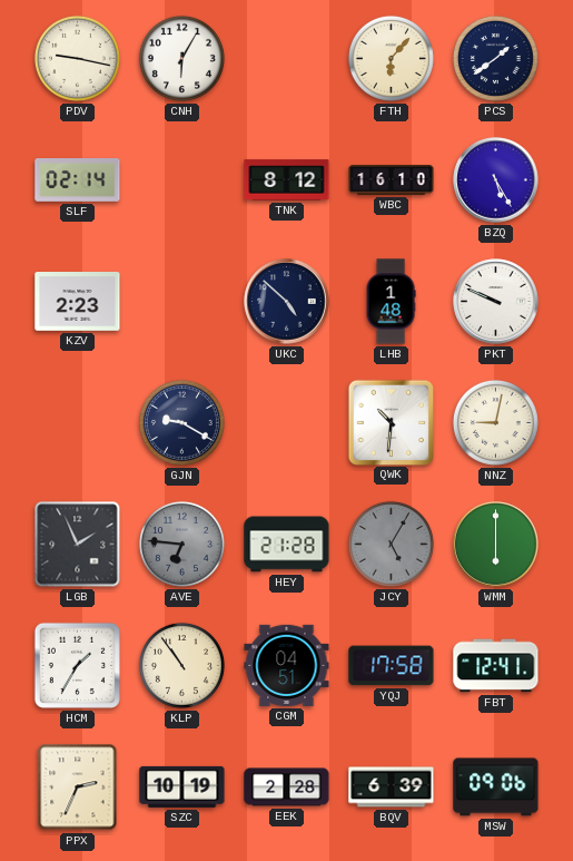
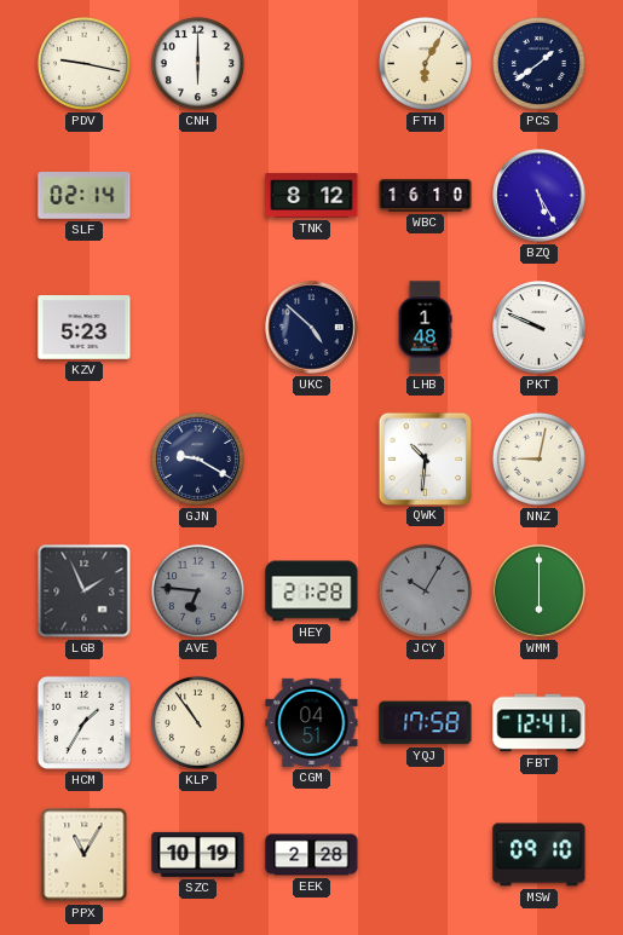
CNH: 6:05 -> 6:00 (197, 63)
FTH: 6:07 -> 6:05 (425, 63)
KZV: 2:23 -> 5:23 (85, 328)
JCY: 5:05 -> 10:05 (425, 590)
PPX: 2:34 -> 11:05 (85, 855)
BQV: 6:39 -> none (392, 787)
MSW: 09:06 -> 09:10 (540, 855)
